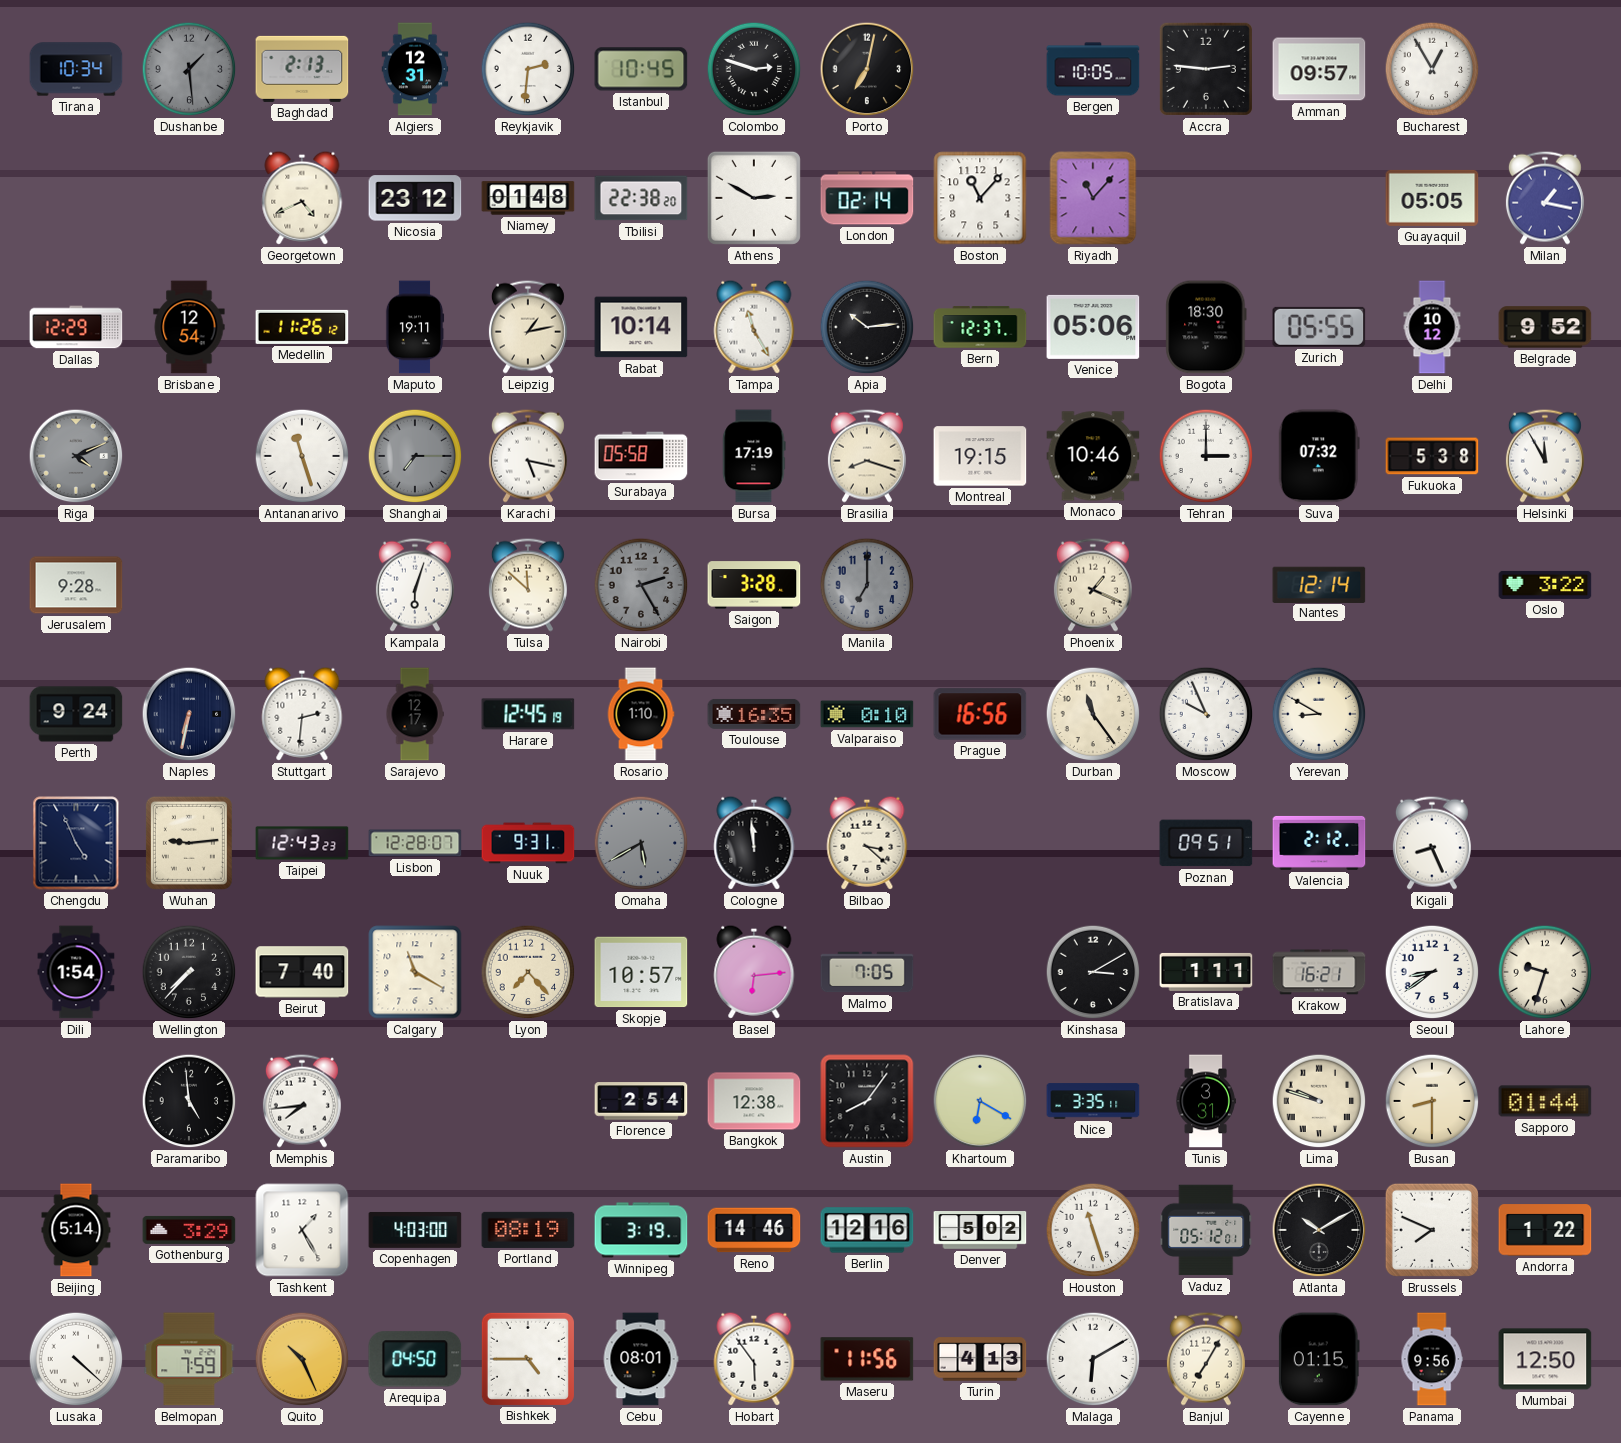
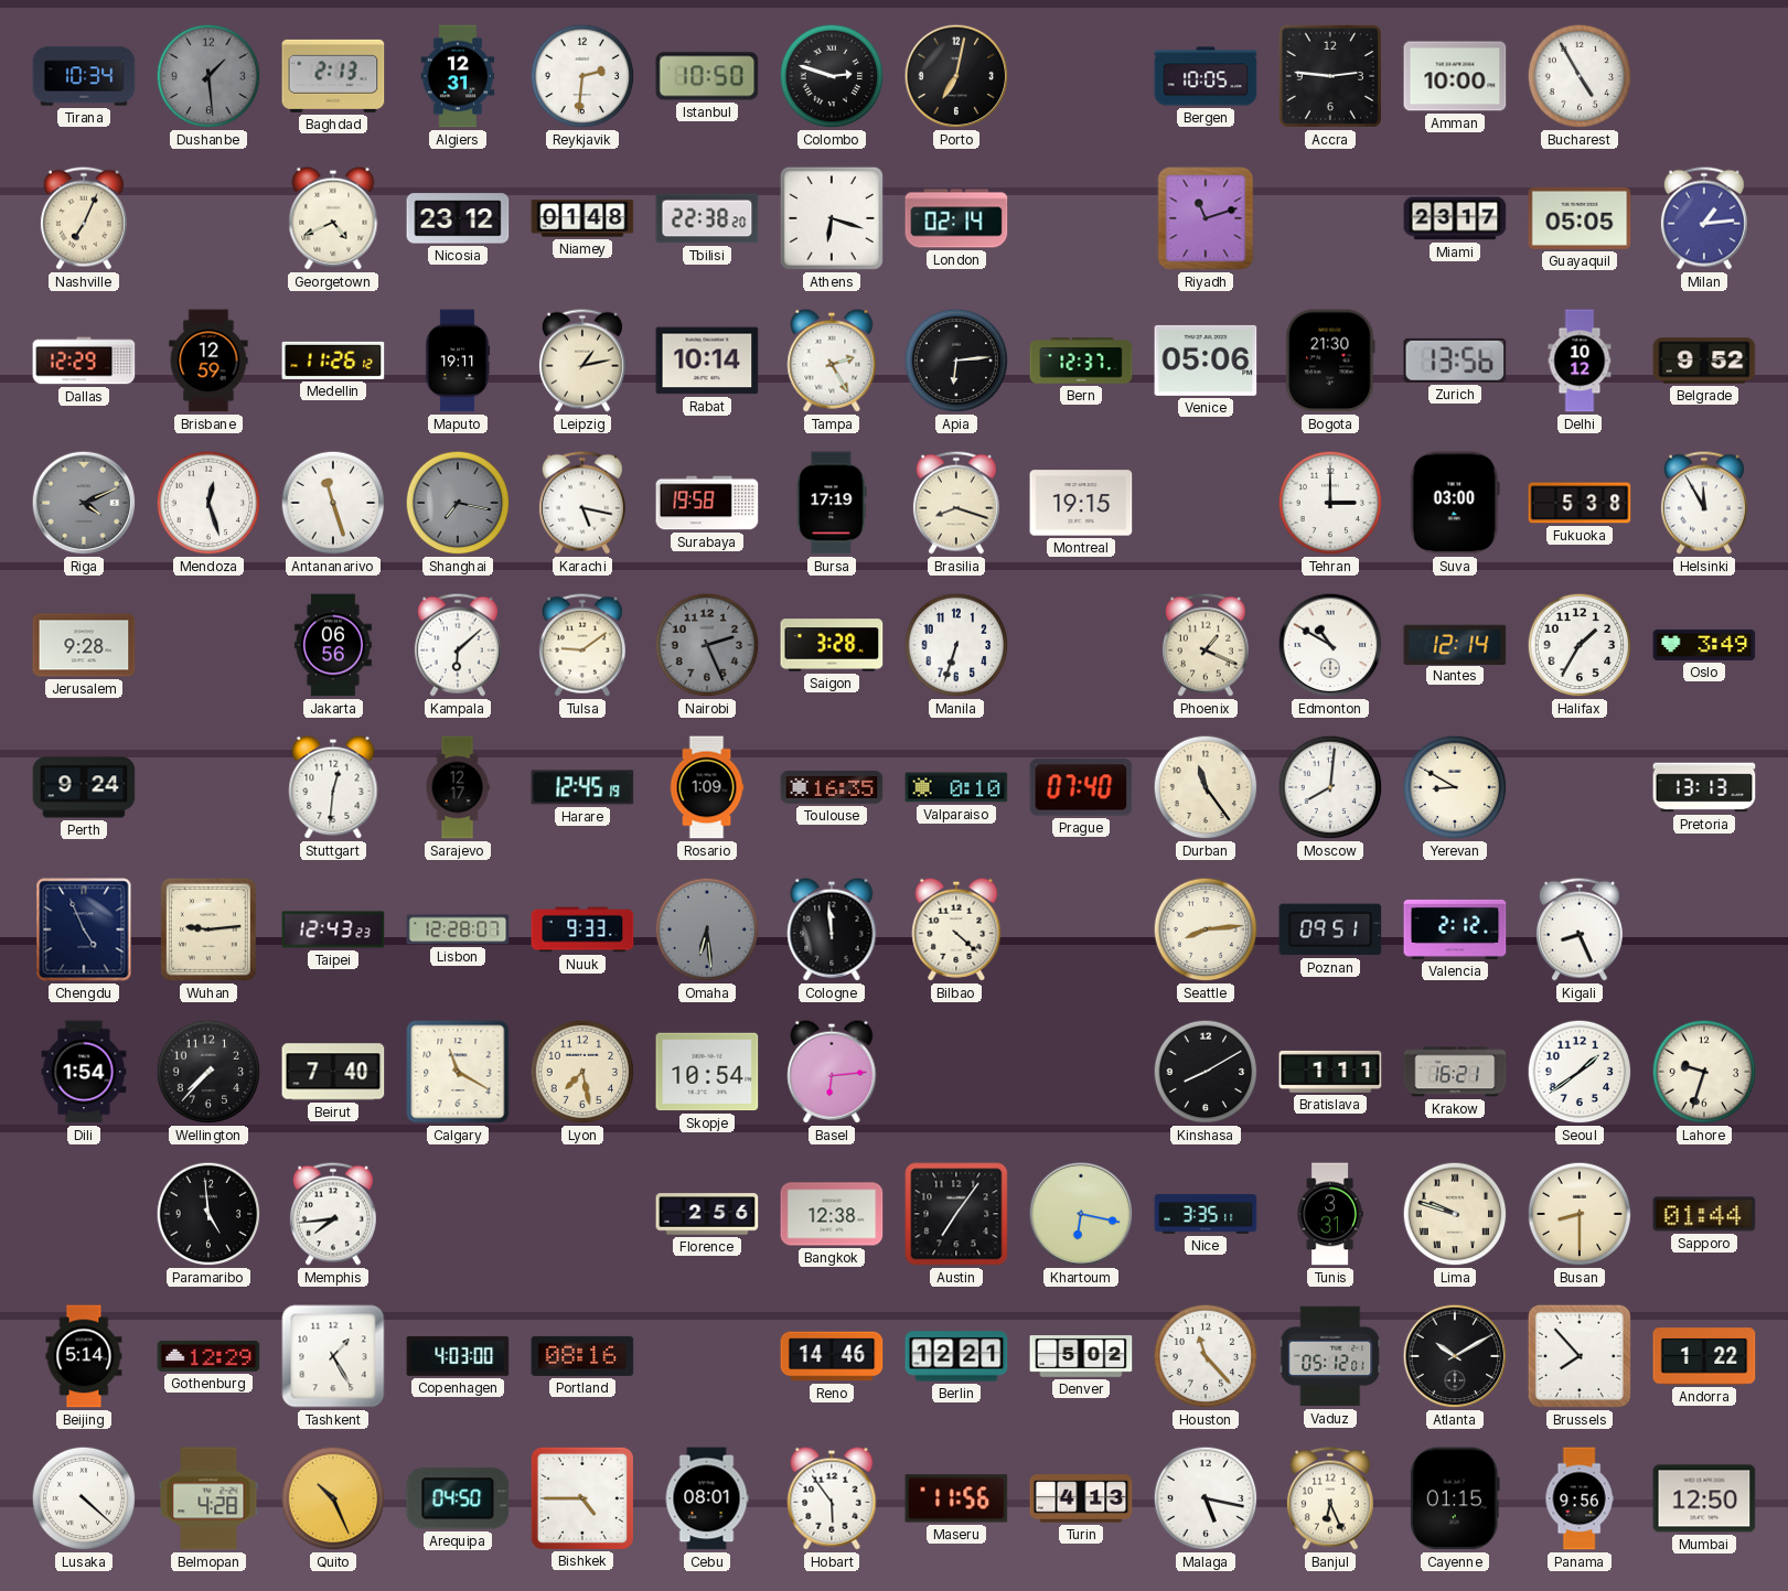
Istanbul: 10:45 -> 10:50 (707, 76)
Amman: 09:57 -> 10:00 (1455, 76)
Bucharest: 12:55 -> 4:55 (1580, 76)
Nashville: none -> 7:04 (84, 218)
Athens: 2:50 -> 6:18 (832, 218)
Boston: 11:07 -> none (980, 198)
Riyadh: 11:07 -> 11:12 (1206, 218)
Miami: none -> 23:17 (1455, 218)
Milan: 1:17 -> 1:14 (1704, 218)
Brisbane: 12:54 -> 12:59 (208, 361)
Tampa: 11:25 -> 2:25 (832, 361)
Apia: 10:14 -> 6:14 (956, 361)
Bogota: 18:30 -> 21:30 (1330, 361)
Zurich: 05:55 -> 13:56 (1455, 361)
Mendoza: none -> 12:27 (208, 503)
Shanghai: 7:15 -> 7:17 (458, 503)
Surabaya: 05:58 -> 19:58 (707, 503)
Monaco: 10:46 -> none (1093, 456)
Suva: 07:32 -> 03:00 (1455, 503)
Jakarta: none -> 06:56 (333, 645)
Kampala: 6:03 -> 6:08 (458, 645)
Tulsa: 11:52 -> 9:09 (582, 645)
Nairobi: 2:25 -> 2:26 (707, 645)
Manila: 7:00 -> 6:33 (956, 645)
Manila dial: grey -> white (956, 645)
Edmonton: none -> 10:50 (1330, 645)
Halifax: none -> 1:35 (1580, 645)
Oslo: 3:22 -> 3:49 (1704, 645)
Naples: 6:32 -> none (189, 714)
Stuttgart: 2:31 -> 12:31 (333, 787)
Rosario: 1:10 -> 1:09 (707, 787)
Prague: 16:56 -> 07:40 (1081, 787)
Moscow: 9:56 -> 8:01 (1330, 787)
Pretoria: none -> 13:13 (1704, 787)
Nuuk: 9:31 -> 9:33 (582, 929)
Omaha: 5:40 -> 6:29 (707, 929)
Bilbao: 3:22 -> 4:22 (956, 929)
Seattle: none -> 8:14 (1206, 929)
Lyon: 7:23 -> 7:28 (582, 1072)
Skopje: 10:57 -> 10:54 (707, 1072)
Malmo: 7:05 -> none (867, 972)
Kinshasa: 3:10 -> 8:10 (1206, 1072)
Seoul: 8:39 -> 1:39 (1580, 1072)
Florence: 2:54 -> 2:56 (707, 1214)
Austin: 8:06 -> 7:06 (956, 1214)
Khartoum: 6:20 -> 6:17 (1081, 1214)
Gothenburg: 3:29 -> 12:29 (208, 1356)
Portland: 08:19 -> 08:16 (582, 1356)
Winnipeg: 3:19 -> none (641, 1230)
Berlin: 12:16 -> 12:21 (956, 1356)
Houston: 11:27 -> 11:23 (1206, 1356)
Brussels: 7:49 -> 7:53 (1580, 1356)
Belmopan: 7:59 -> 4:28 (208, 1498)
Malaga: 6:10 -> 5:17 (1206, 1498)
Banjul: 7:05 -> 6:26 (1330, 1498)
